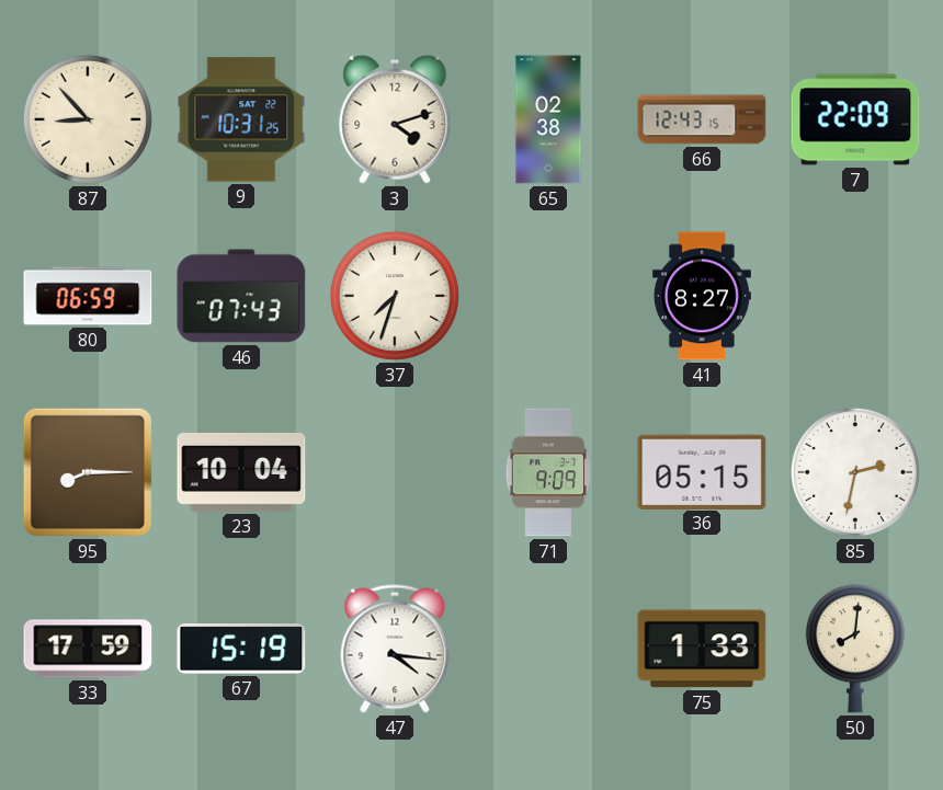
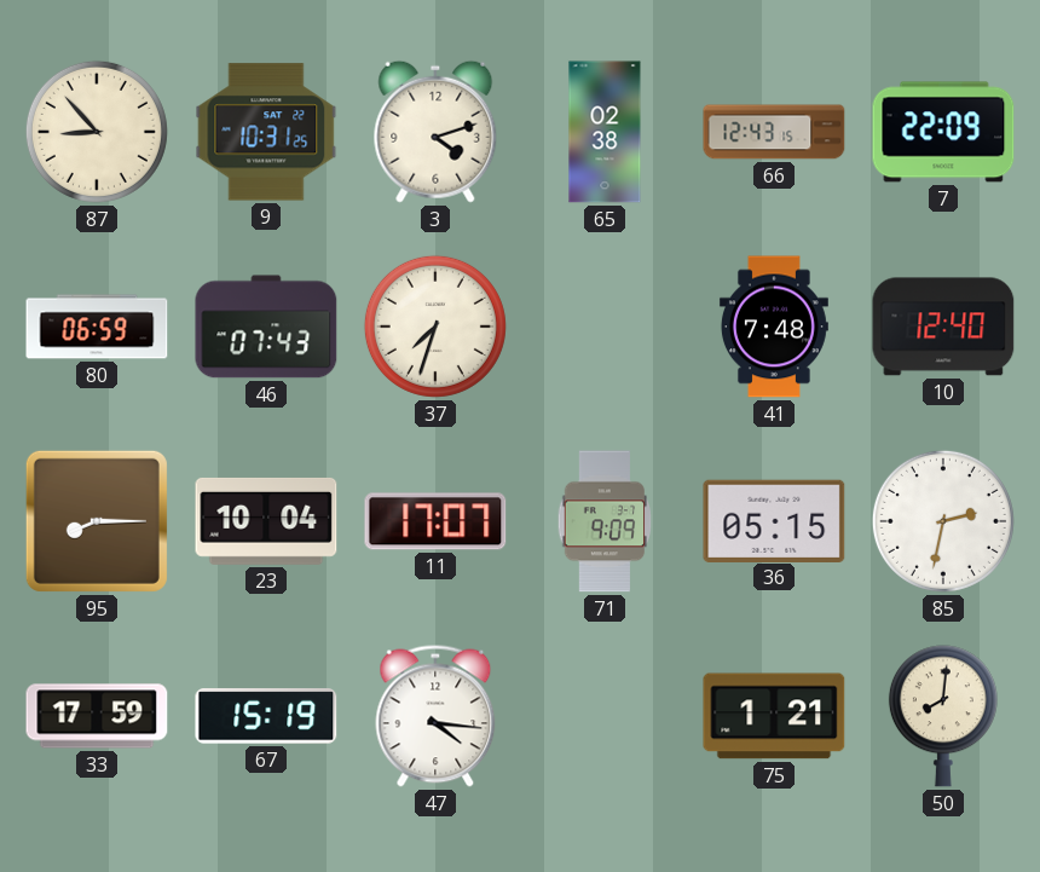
41: 8:27 -> 7:48 (774, 327)
10: none -> 12:40 (943, 327)
11: none -> 17:07 (435, 521)
75: 1:33 -> 1:21 (774, 716)
